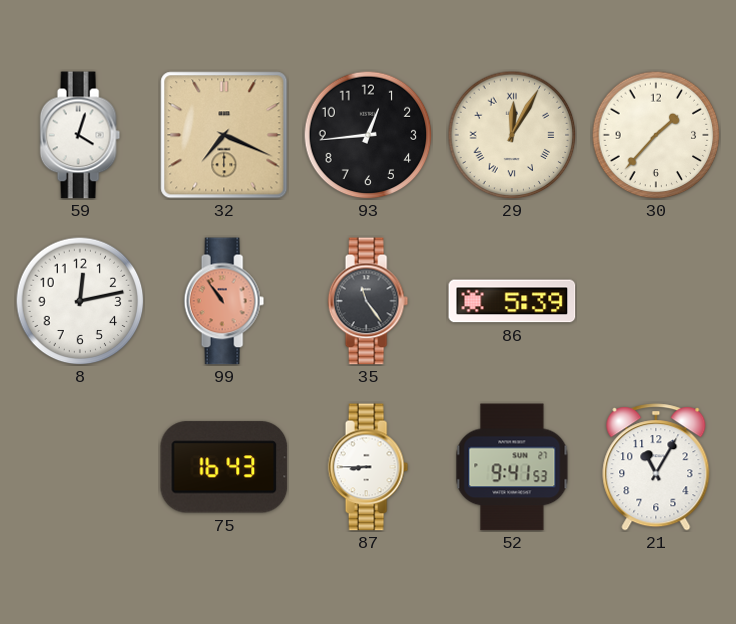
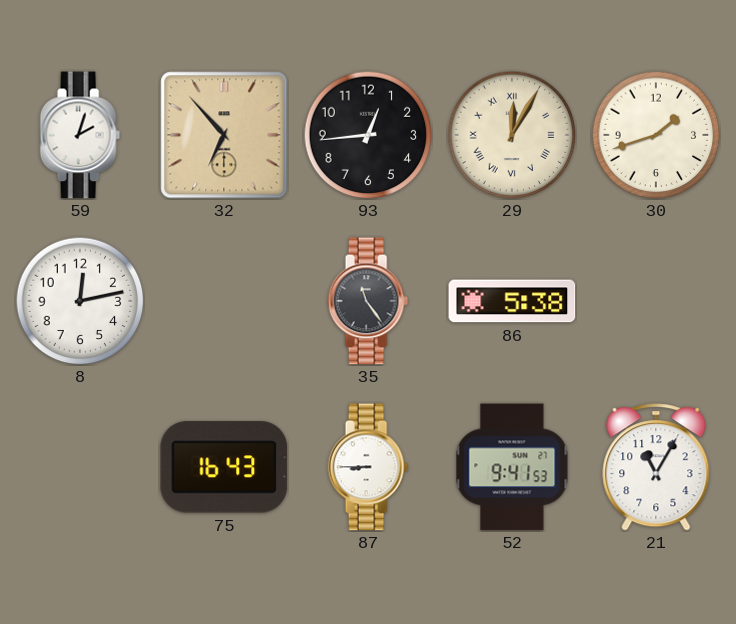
59: 4:03 -> 2:03 (80, 135)
32: 7:19 -> 6:53 (224, 135)
30: 1:37 -> 1:42 (656, 135)
99: 10:54 -> none (224, 301)
86: 5:39 -> 5:38 (512, 301)
